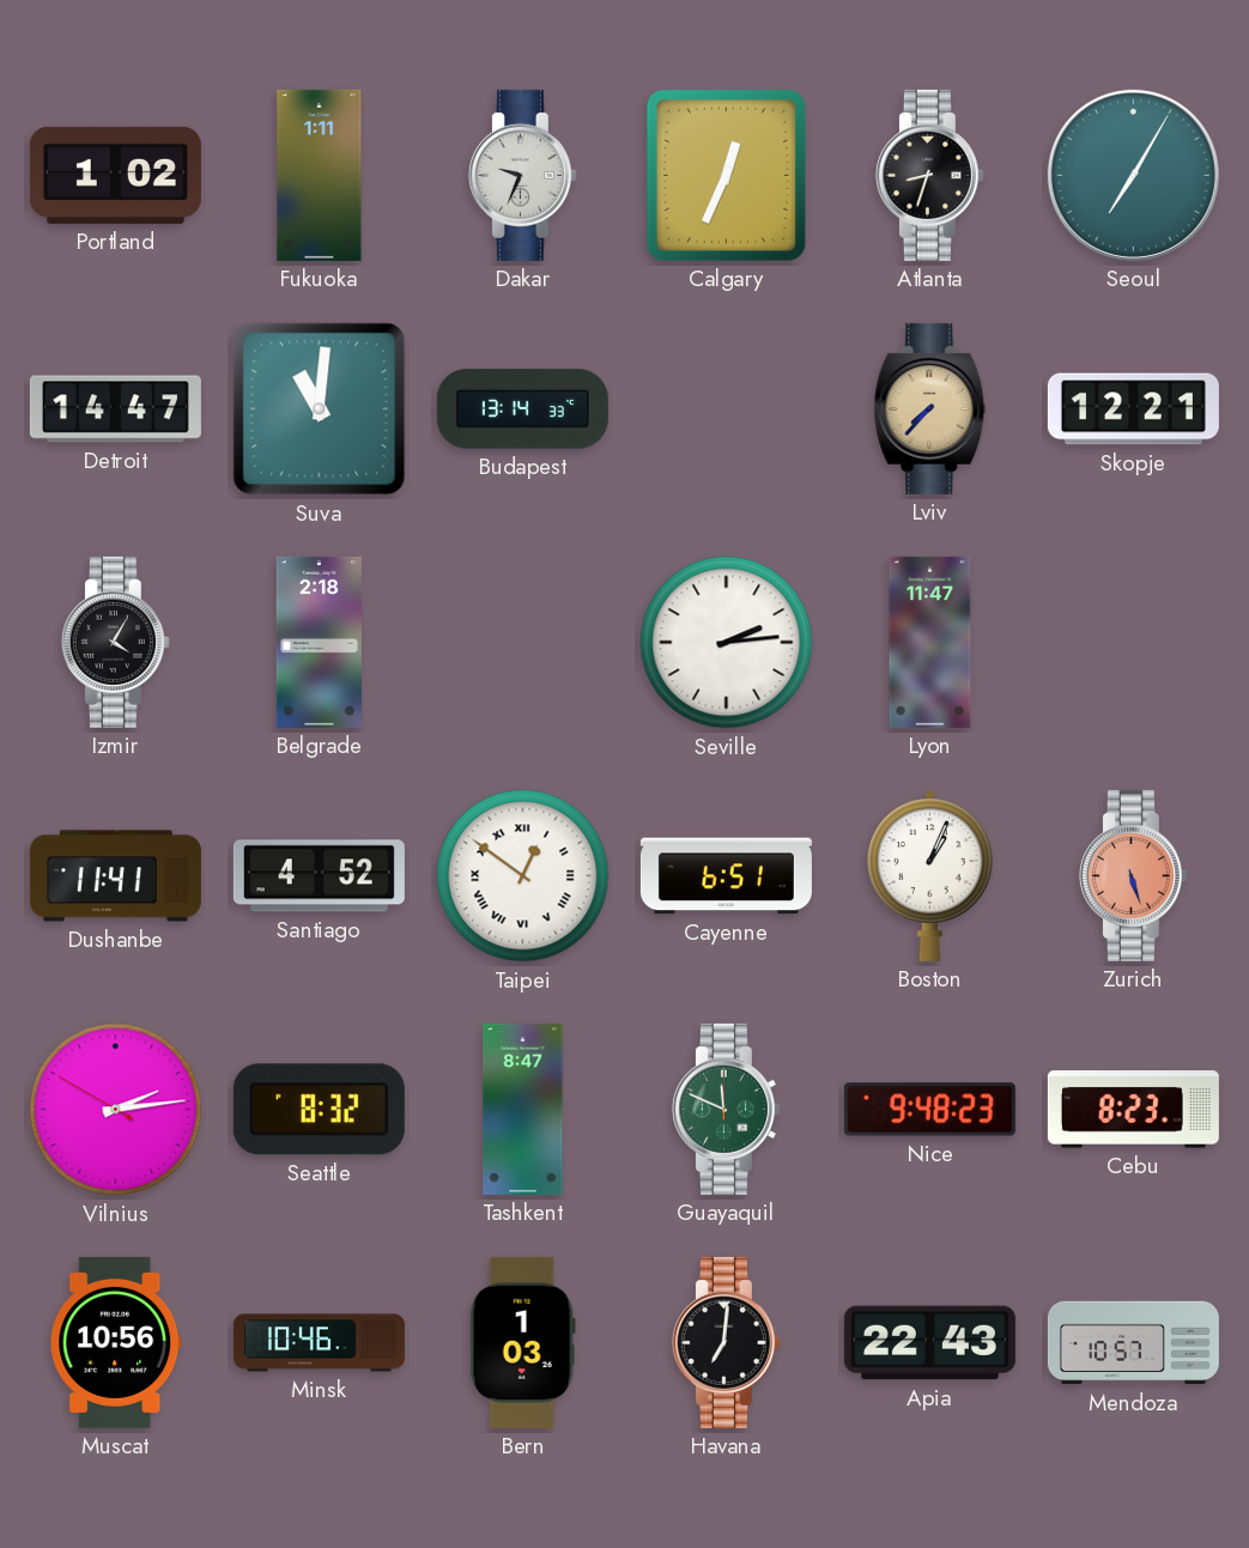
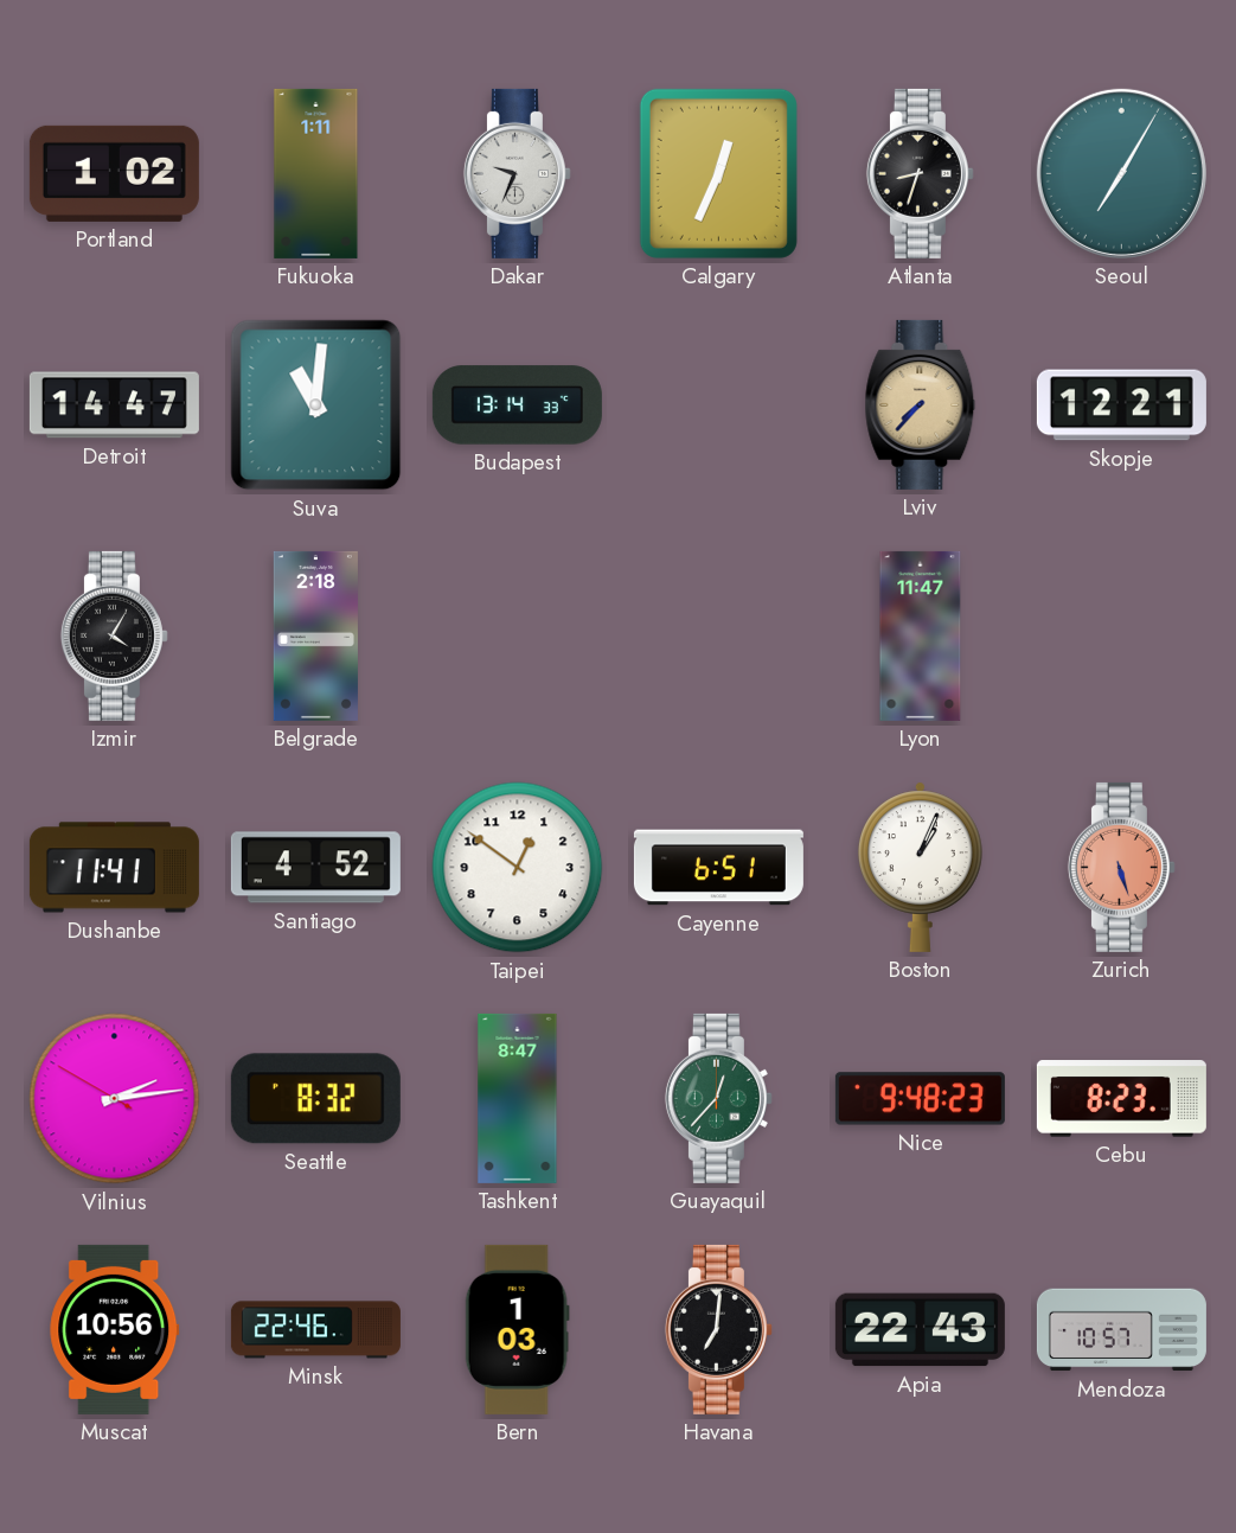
Seville: 2:14 -> none (727, 643)
Taipei numerals: Roman -> Arabic (518, 868)
Guayaquil: 11:49 -> 12:37 (718, 1098)
Minsk: 10:46 -> 22:46 (315, 1330)
